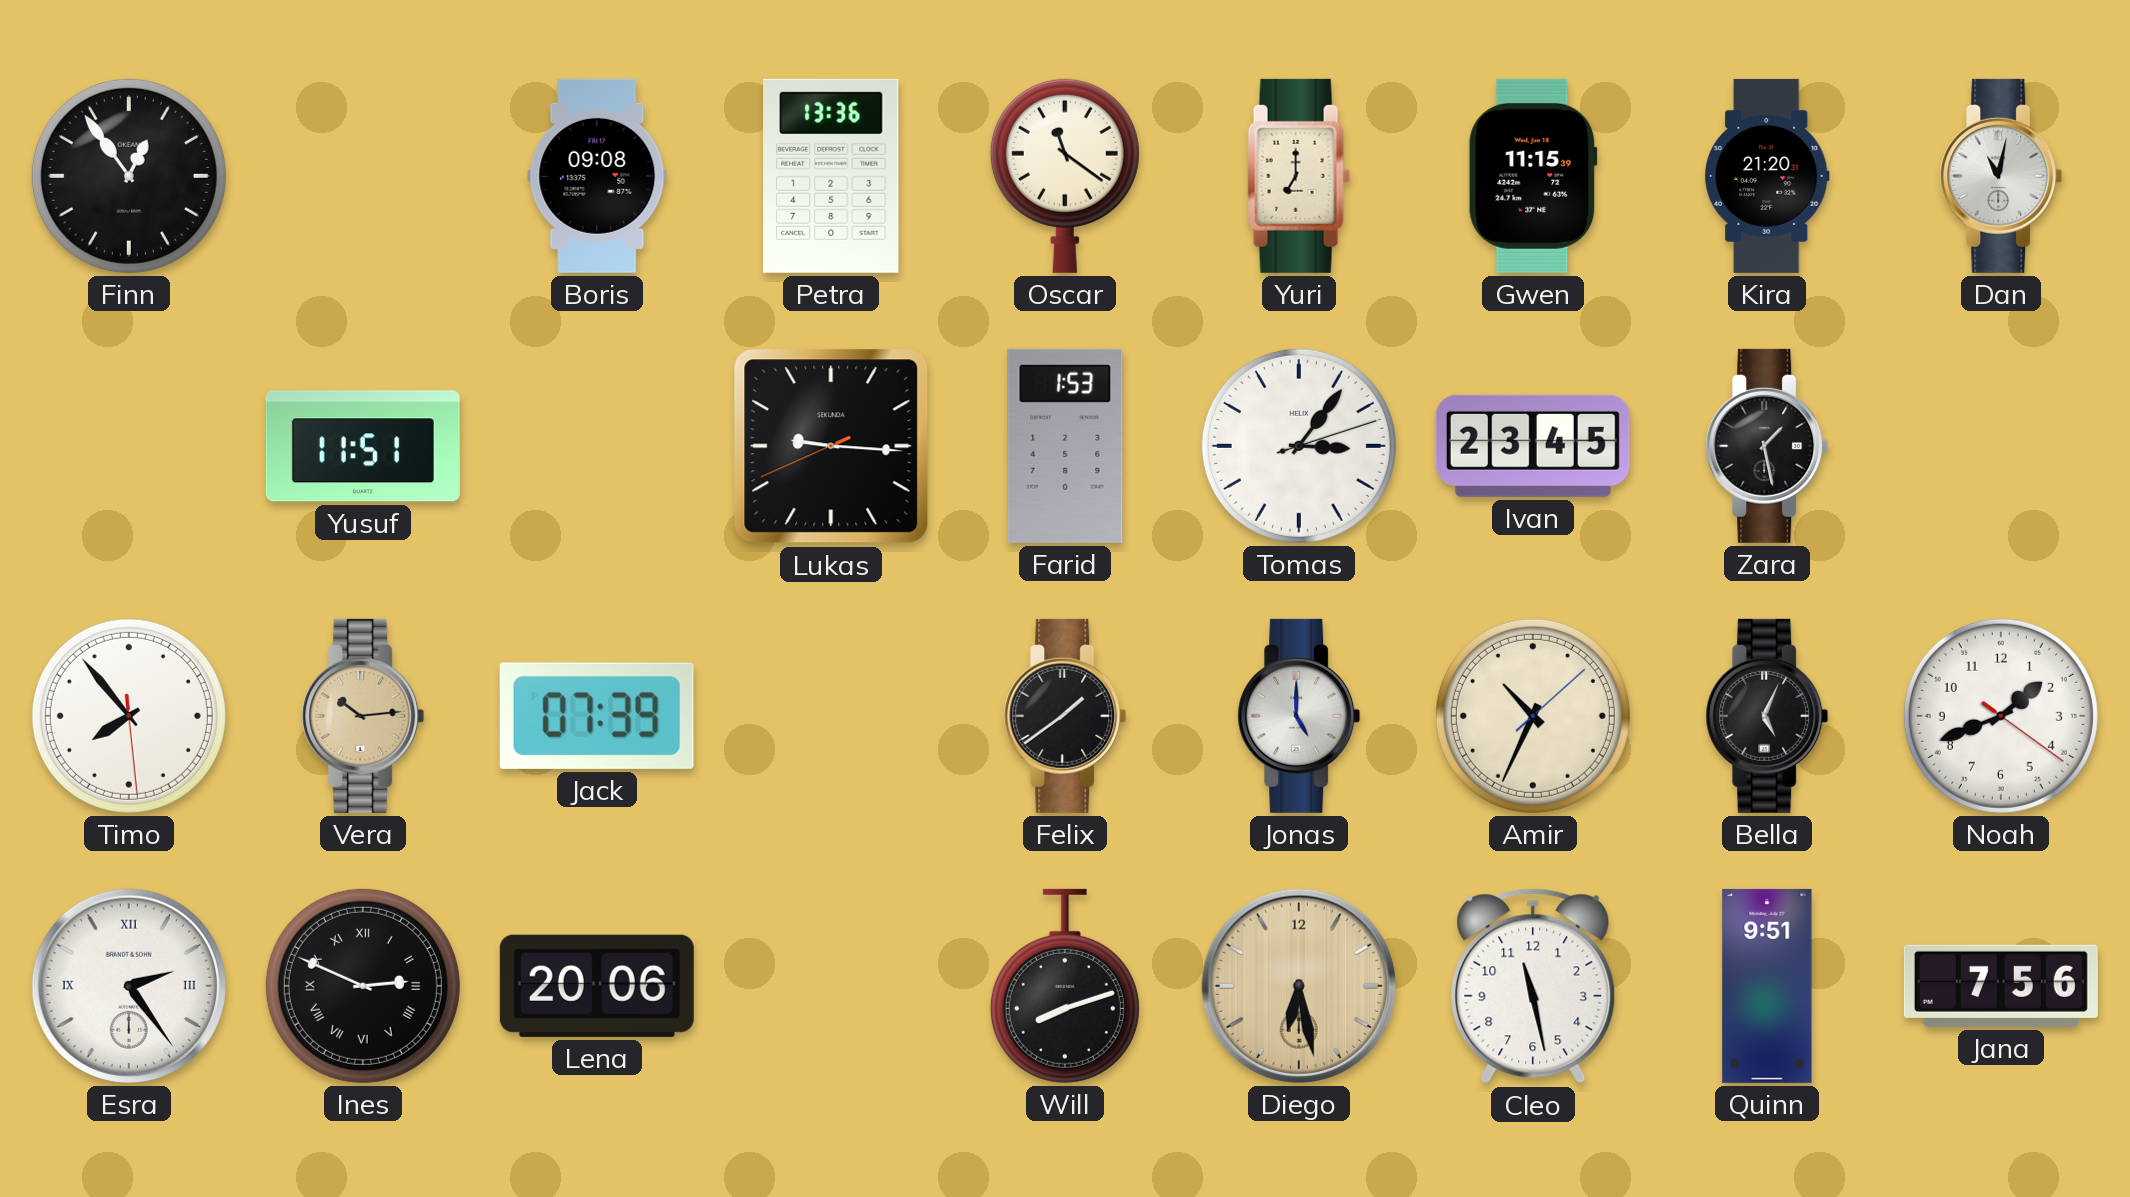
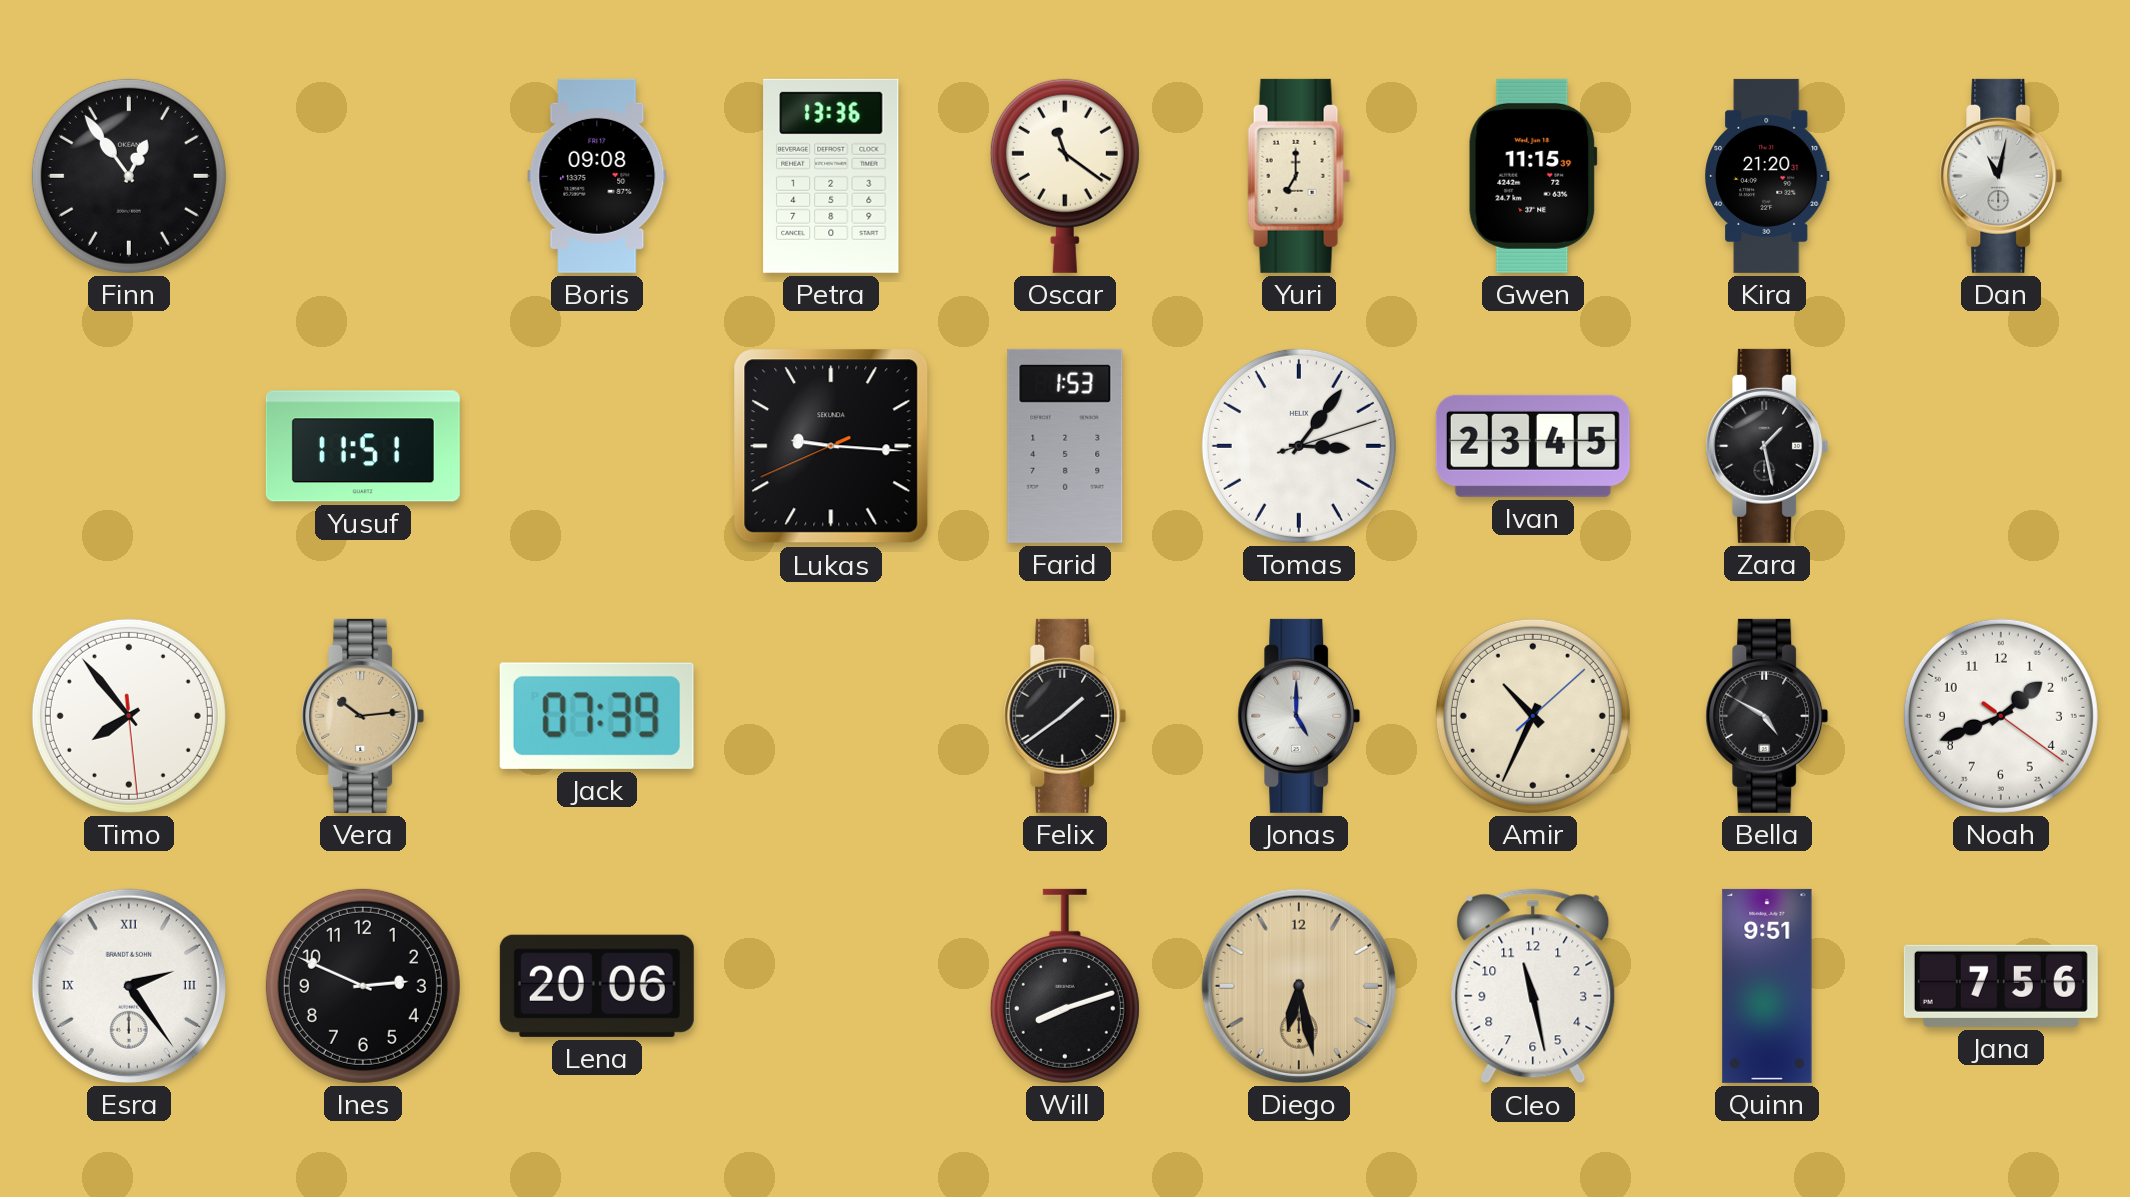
Bella: 5:04 -> 4:50 (1767, 716)
Ines numerals: Roman -> Arabic (363, 986)
